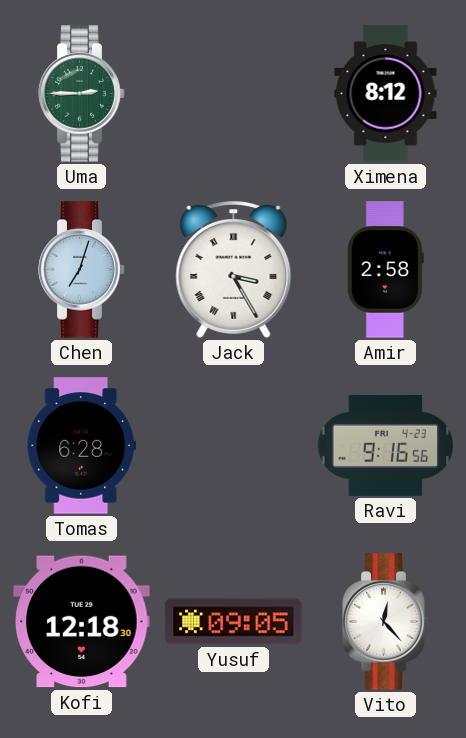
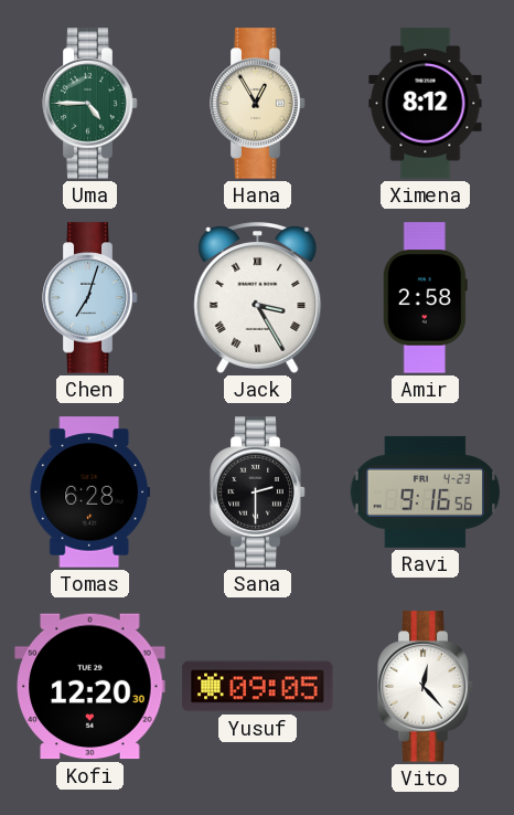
Uma: 2:45 -> 4:45 (90, 104)
Hana: none -> 12:55 (258, 104)
Sana: none -> 2:30 (258, 493)
Kofi: 12:18 -> 12:20 (90, 687)
